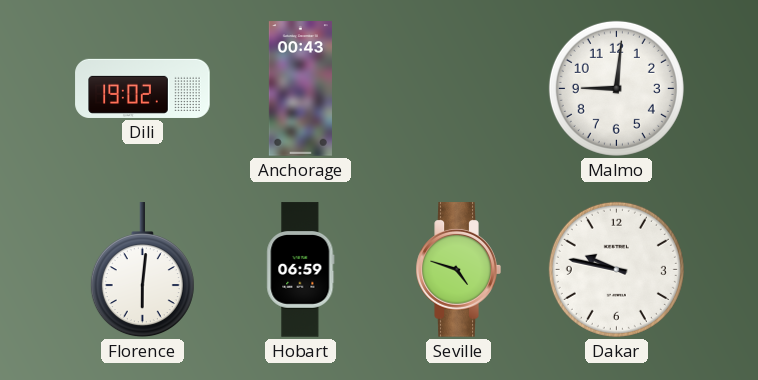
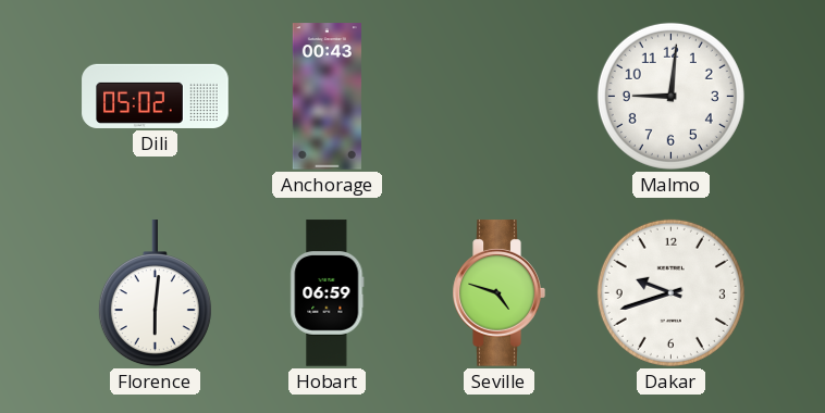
Dili: 19:02 -> 05:02 (156, 96)
Dakar: 9:47 -> 9:42 (670, 292)
